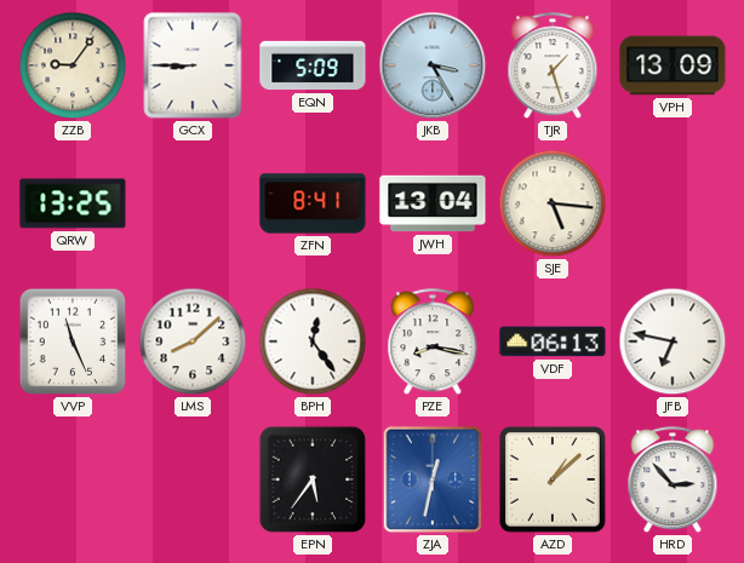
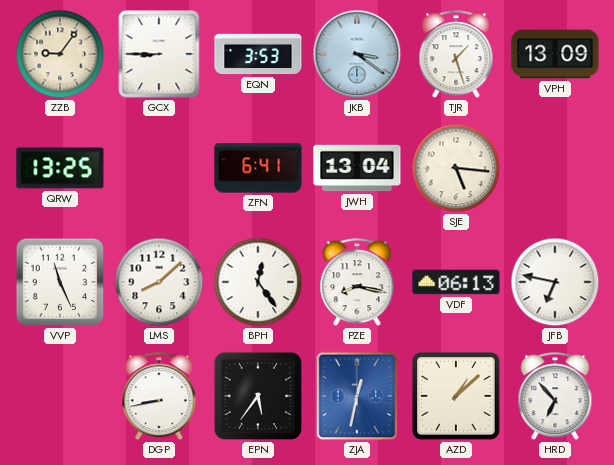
EQN: 5:09 -> 3:53 (258, 54)
JKB: 3:25 -> 3:21 (357, 54)
ZFN: 8:41 -> 6:41 (258, 168)
DGP: none -> 8:43 (159, 397)
HRD: 2:53 -> 6:53 (555, 397)
